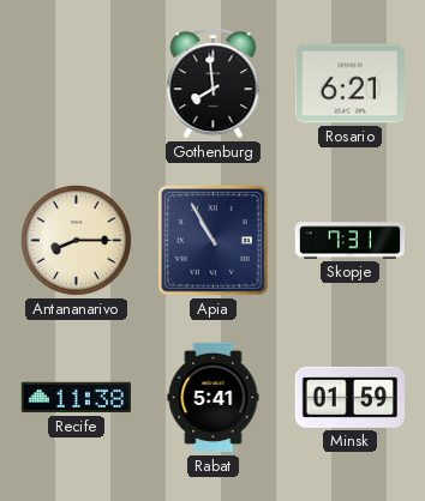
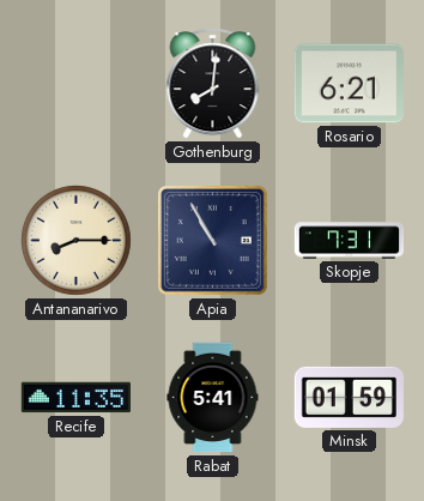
Gothenburg: 7:59 -> 8:01 (213, 84)
Recife: 11:38 -> 11:35 (75, 398)
